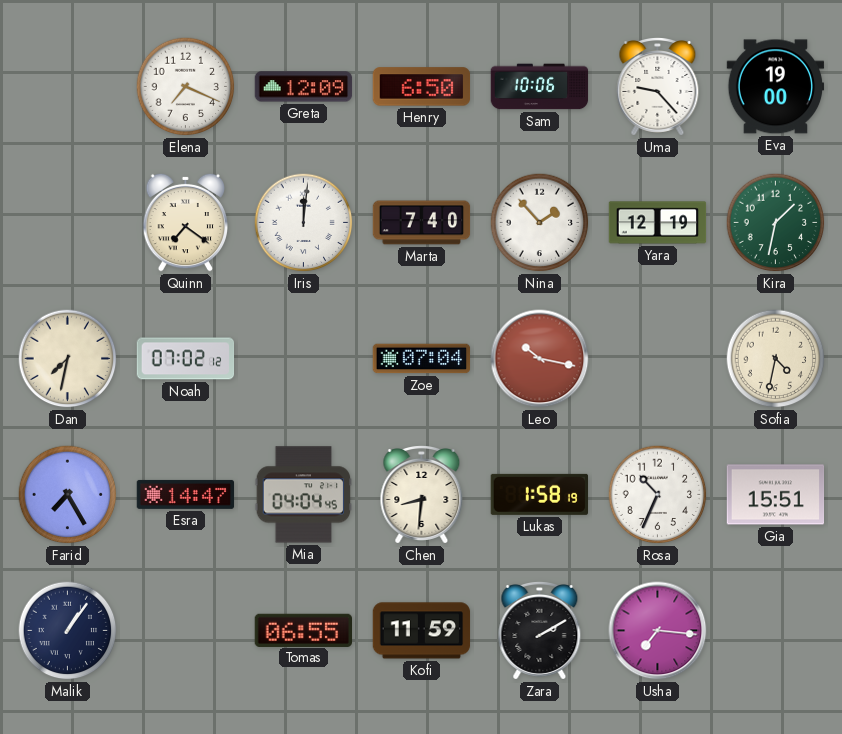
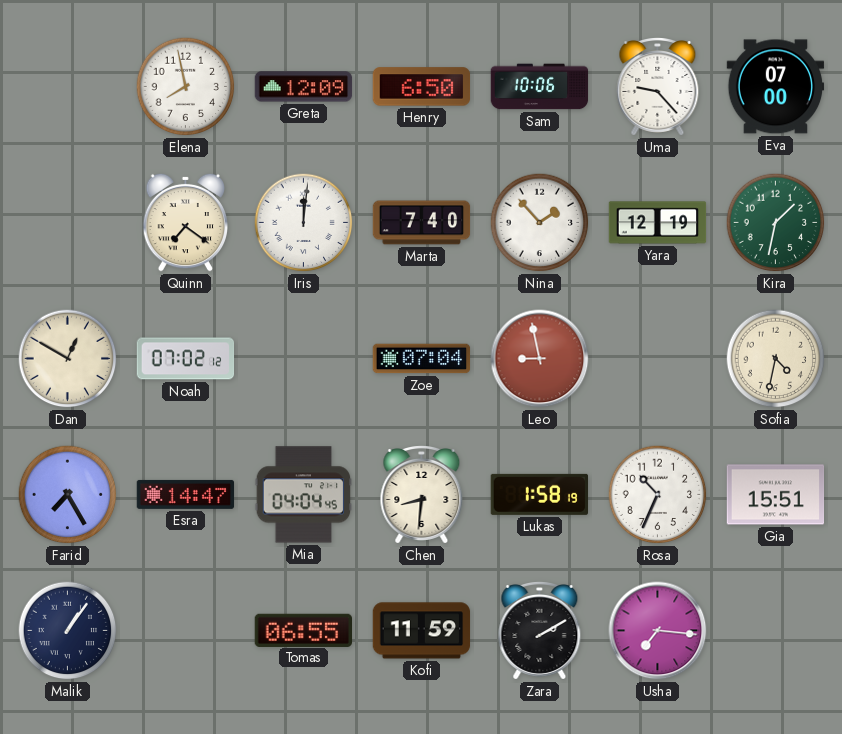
Elena: 7:19 -> 7:58 (186, 87)
Eva: 19:00 -> 07:00 (776, 87)
Dan: 7:32 -> 12:50 (68, 359)
Leo: 10:17 -> 8:58 (540, 359)
